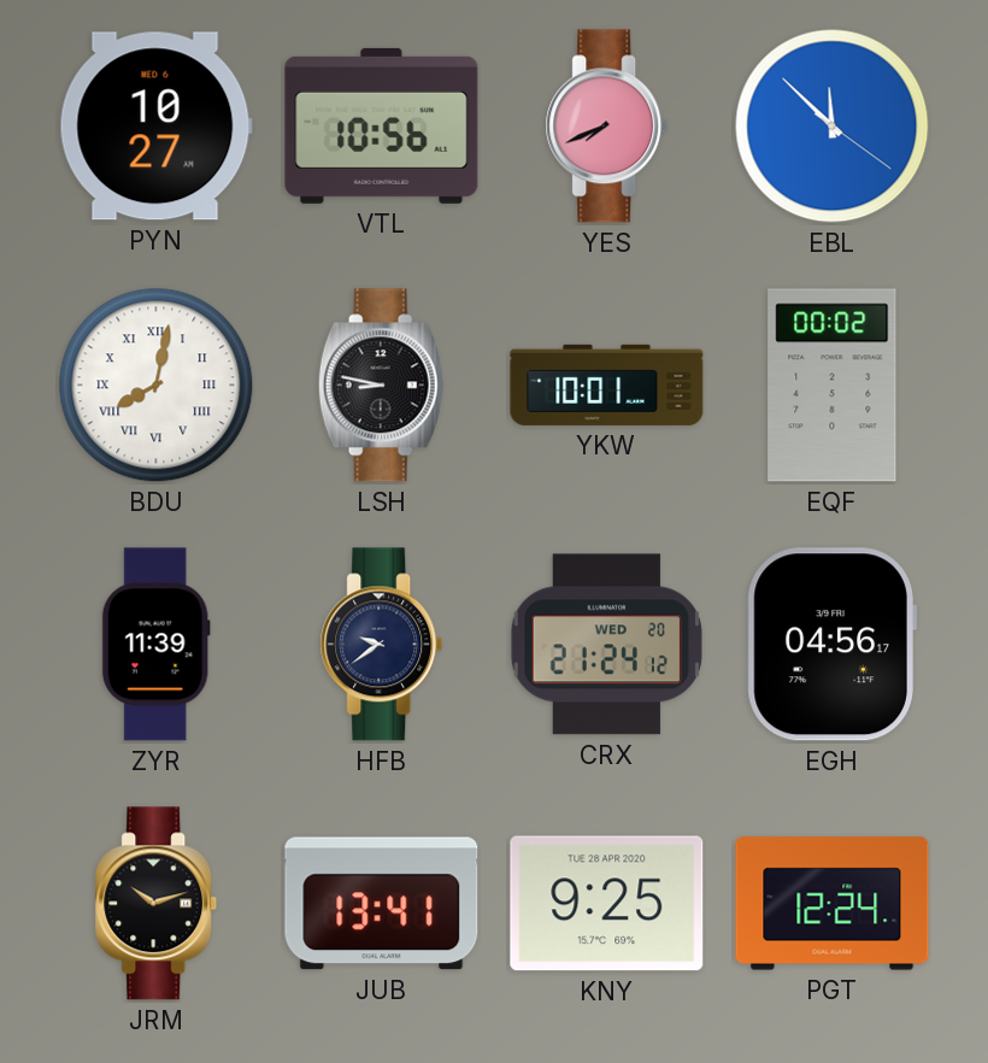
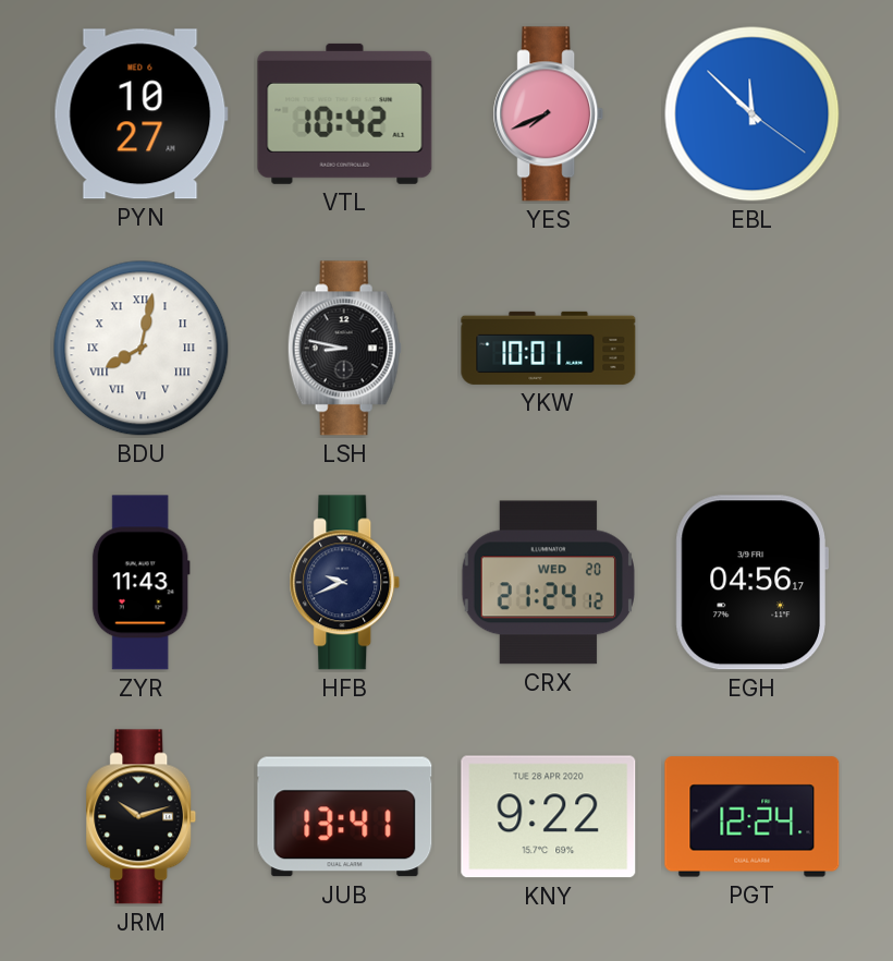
VTL: 10:56 -> 10:42 (345, 113)
EQF: 00:02 -> none (833, 386)
ZYR: 11:39 -> 11:43 (140, 583)
HFB: 9:39 -> 9:41 (345, 583)
KNY: 9:25 -> 9:22 (549, 817)
